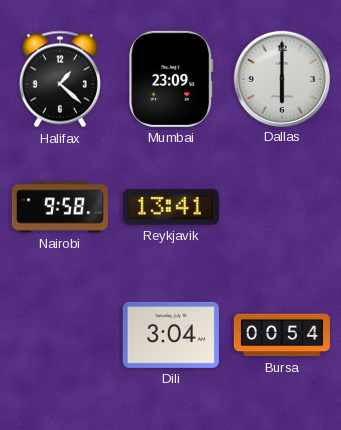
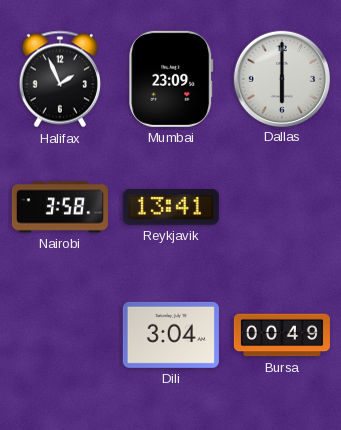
Halifax: 1:22 -> 1:56 (59, 79)
Nairobi: 9:58 -> 3:58 (60, 207)
Bursa: 00:54 -> 00:49 (282, 335)
